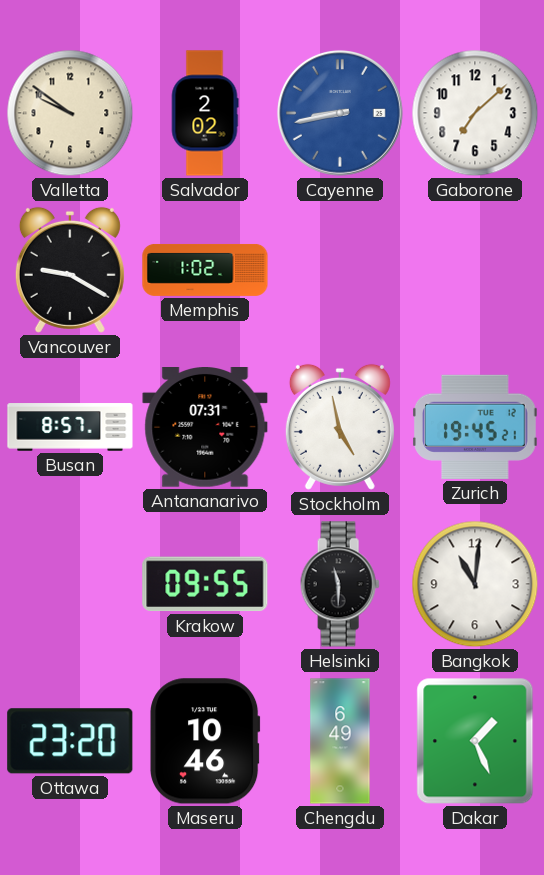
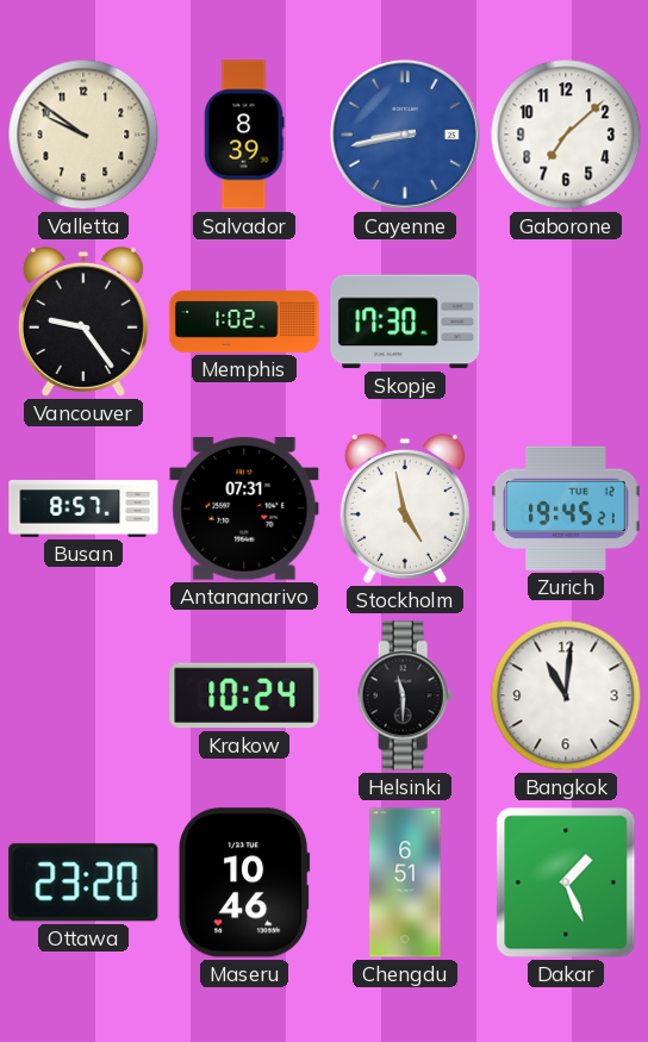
Salvador: 2:02 -> 8:39 (244, 135)
Vancouver: 9:20 -> 9:24 (83, 322)
Skopje: none -> 17:30 (405, 322)
Krakow: 09:55 -> 10:24 (244, 695)
Chengdu: 6:49 -> 6:51 (405, 882)
